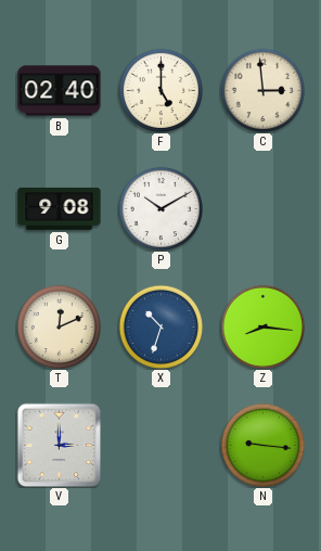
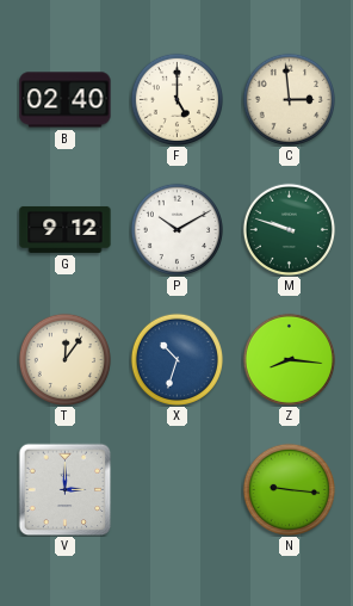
G: 9:08 -> 9:12 (66, 229)
M: none -> 9:48 (289, 229)
T: 12:11 -> 12:06 (64, 359)
